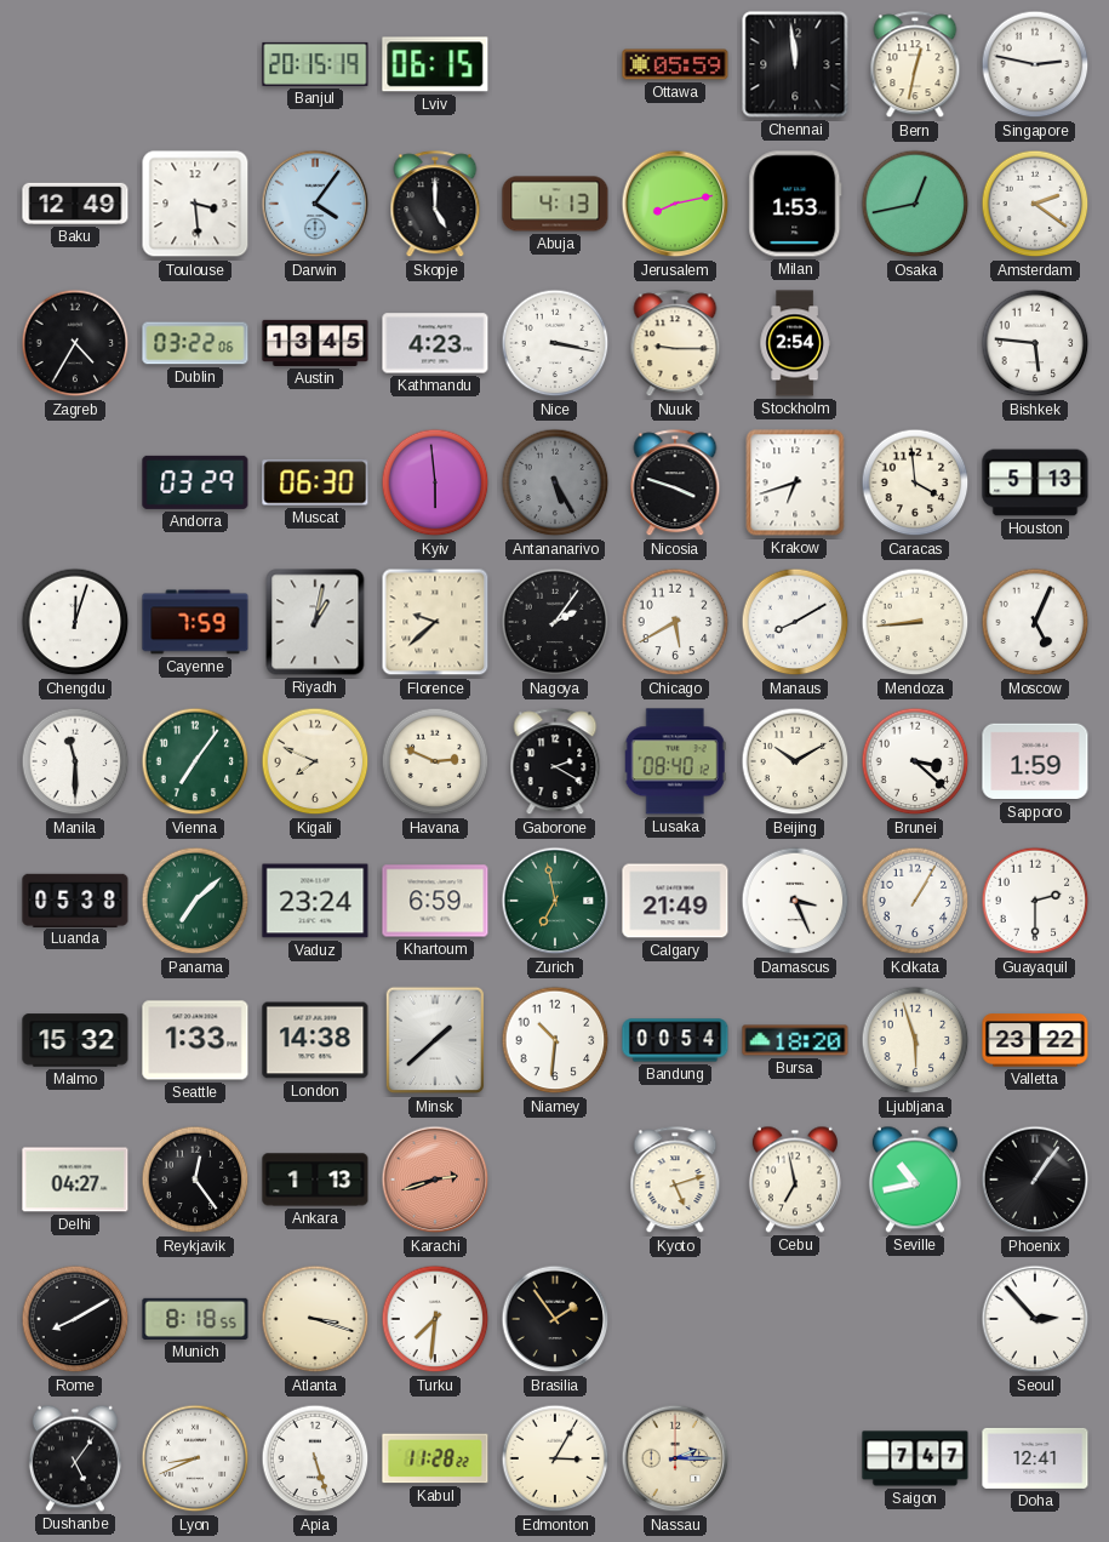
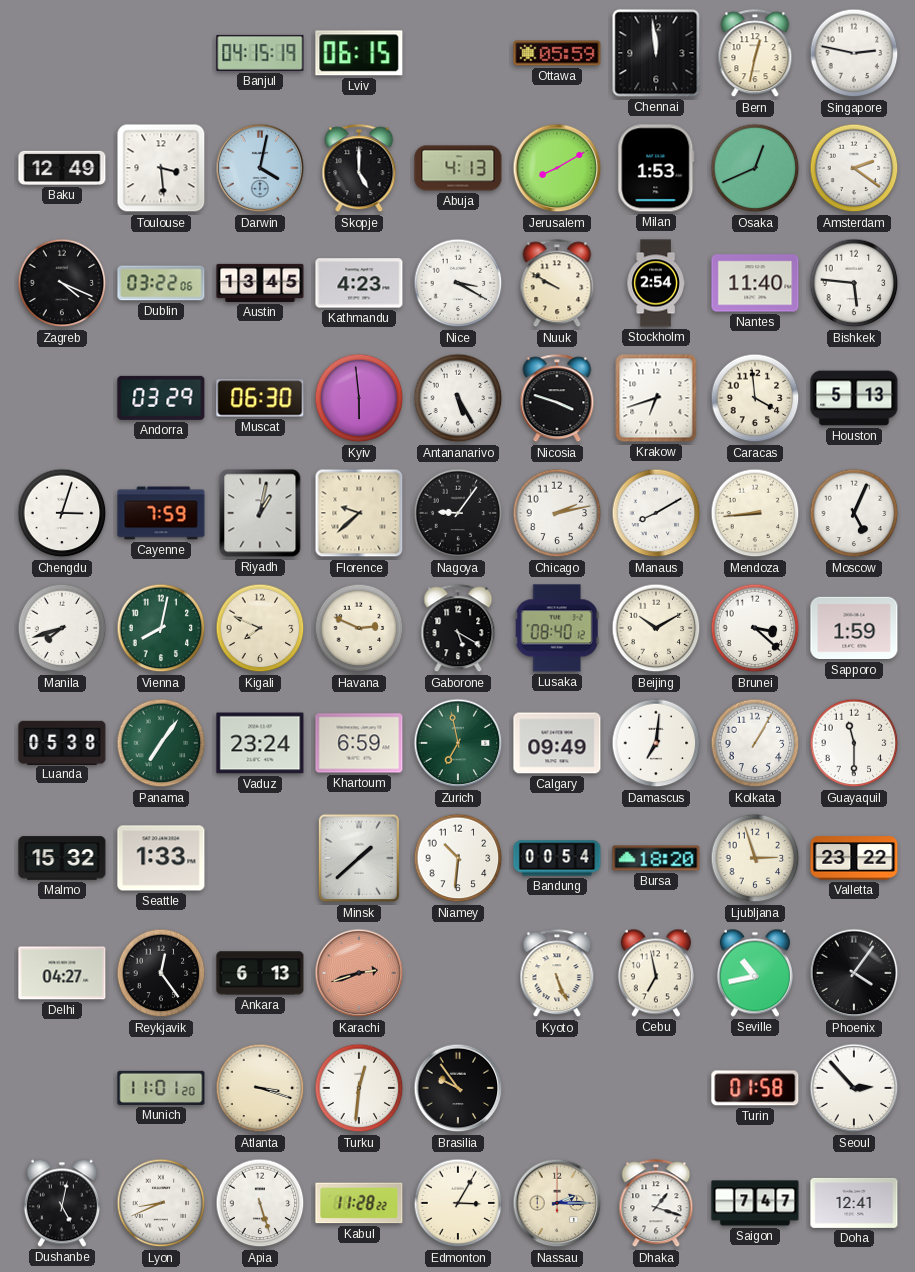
Banjul: 20:15 -> 04:15 (260, 53)
Darwin: 4:06 -> 4:02 (260, 168)
Jerusalem: 8:13 -> 8:10 (557, 168)
Osaka: 12:43 -> 12:41 (755, 168)
Zagreb: 4:35 -> 4:19 (62, 283)
Nice: 3:17 -> 3:20 (458, 283)
Nuuk: 9:15 -> 9:50 (557, 284)
Nantes: none -> 11:40 (755, 283)
Antananarivo dial: grey -> white (458, 398)
Chengdu: 12:03 -> 3:03 (62, 513)
Nagoya: 2:06 -> 9:06 (458, 513)
Chicago: 5:40 -> 2:13 (557, 513)
Manila: 11:30 -> 7:42 (62, 628)
Vienna: 7:06 -> 8:02 (161, 628)
Gaborone: 2:20 -> 5:20 (458, 629)
Panama: 7:08 -> 7:06 (161, 743)
Calgary: 21:49 -> 09:49 (557, 743)
Damascus: 3:26 -> 7:01 (656, 743)
Guayaquil: 2:30 -> 11:30 (854, 743)
London: 14:38 -> none (315, 1040)
Ljubljana: 5:57 -> 2:57 (755, 858)
Ankara: 1:13 -> 6:13 (260, 973)
Kyoto: 5:12 -> 5:26 (557, 974)
Phoenix: 1:06 -> 4:06 (854, 973)
Rome: 8:10 -> none (75, 1319)
Munich: 8:18 -> 11:01 (161, 1088)
Turku: 7:31 -> 12:31 (359, 1088)
Brasilia: 1:54 -> 9:54 (458, 1088)
Turin: none -> 01:58 (755, 1088)
Dushanbe: 5:06 -> 5:02 (62, 1203)
Dhaka: none -> 1:18 (656, 1204)
